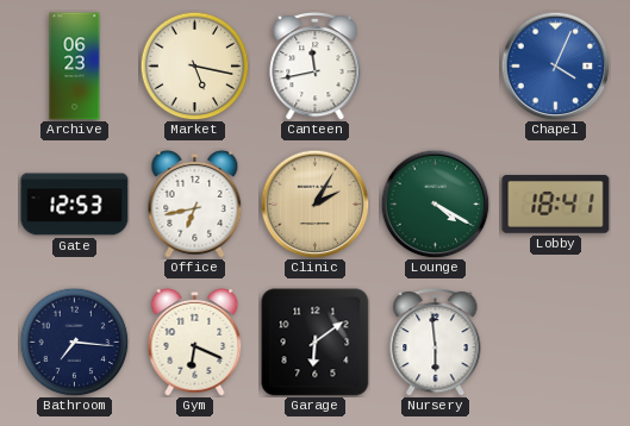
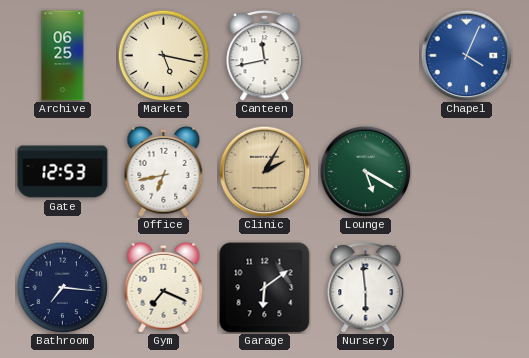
Archive: 06:23 -> 06:25 (63, 56)
Lounge: 4:20 -> 5:20 (365, 171)
Lobby: 18:41 -> none (556, 205)
Gym: 6:19 -> 7:19 (164, 287)
